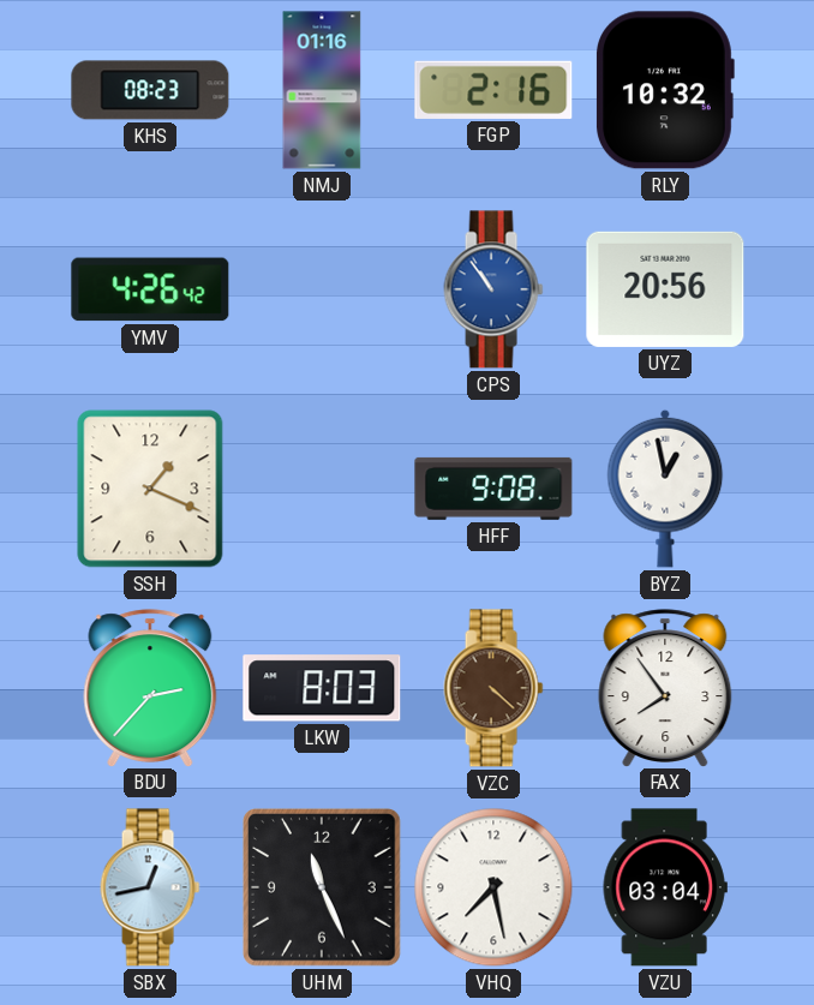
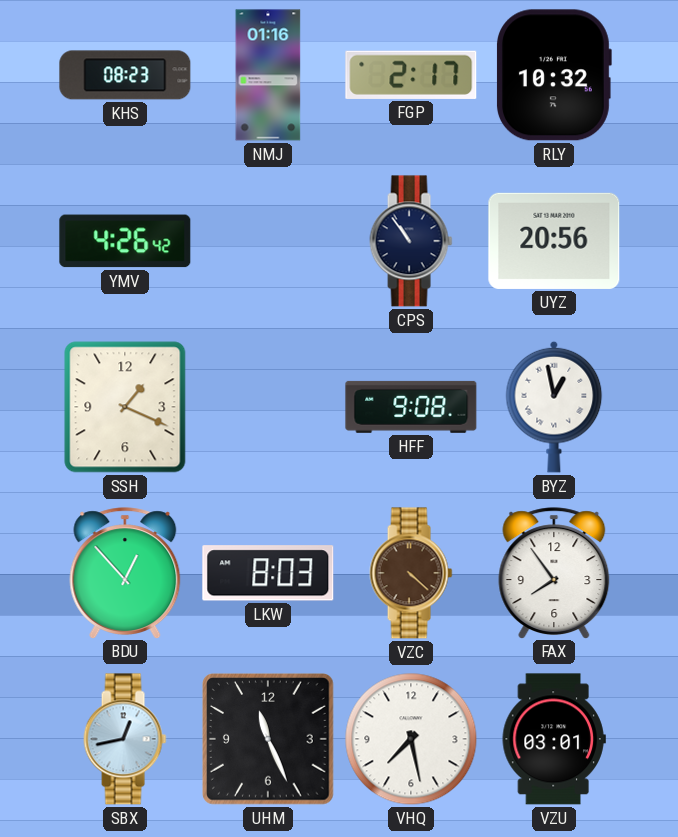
FGP: 2:16 -> 2:17 (411, 75)
CPS dial: blue -> navy (411, 241)
BDU: 2:37 -> 12:53 (125, 573)
VZU: 03:04 -> 03:01 (554, 739)
